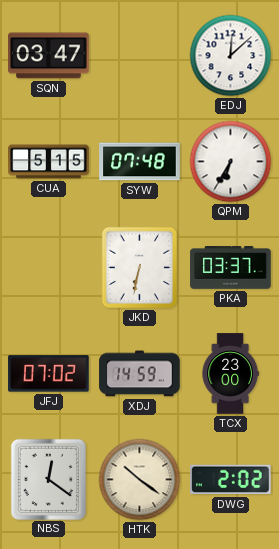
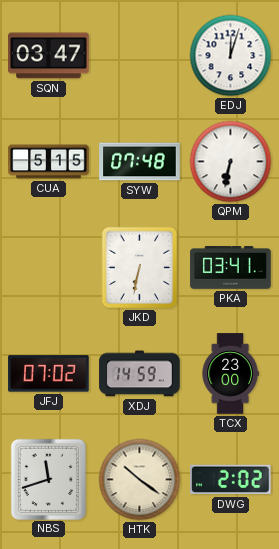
EDJ: 12:08 -> 12:03 (231, 56)
QPM: 6:35 -> 6:32 (231, 162)
PKA: 03:37 -> 03:41 (231, 268)
NBS: 12:21 -> 11:42 (48, 479)
